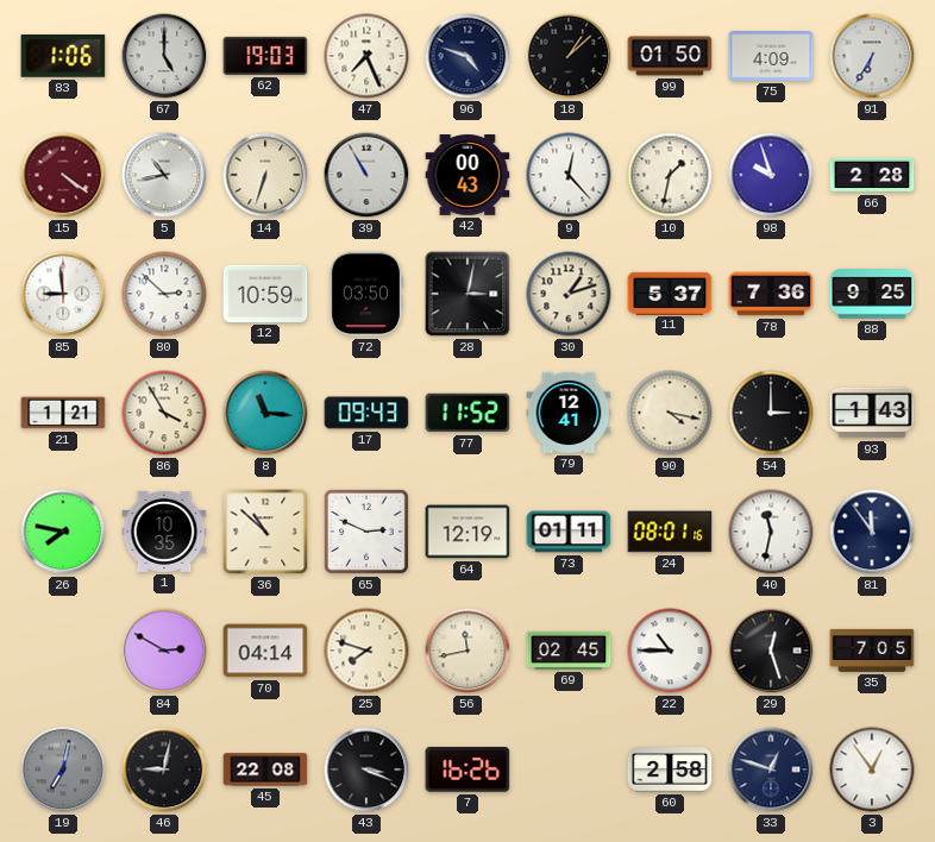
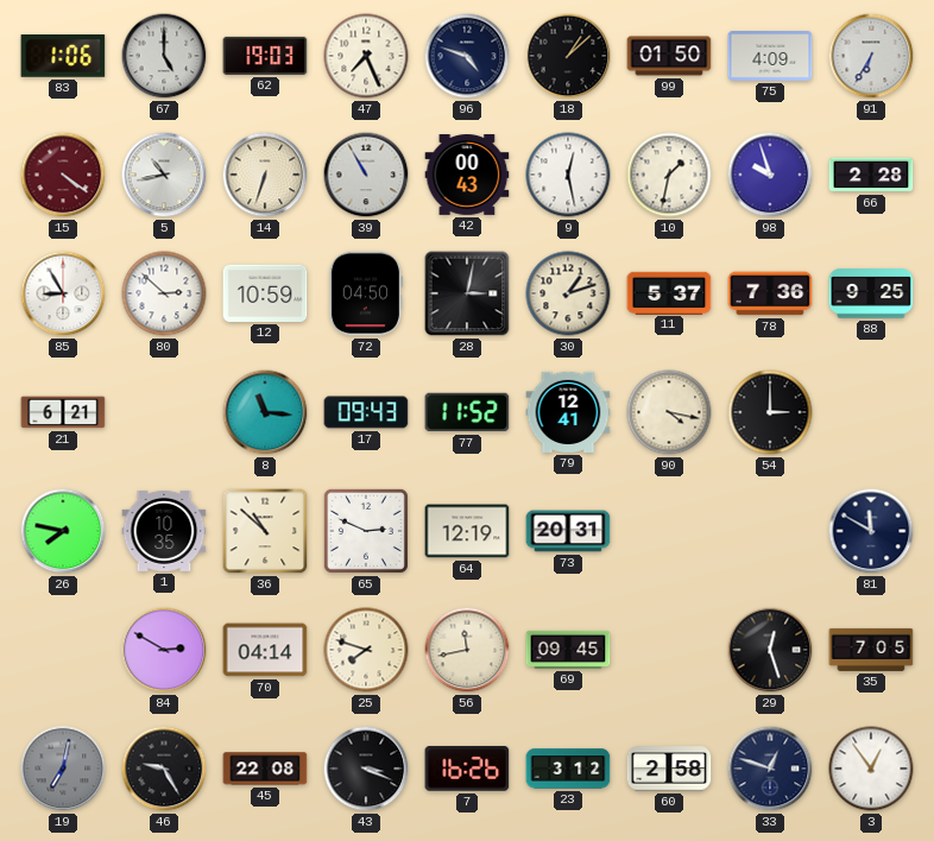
9: 12:23 -> 12:28 (568, 175)
85: 8:59 -> 8:55 (63, 293)
72: 03:50 -> 04:50 (366, 293)
21: 1:21 -> 6:21 (63, 412)
86: 3:55 -> none (164, 413)
93: 1:43 -> none (872, 413)
73: 01:11 -> 20:31 (568, 531)
24: 08:01 -> none (670, 532)
40: 11:32 -> none (771, 532)
81: 11:54 -> 11:50 (871, 531)
69: 02:45 -> 09:45 (568, 650)
22: 10:45 -> none (670, 651)
46: 9:02 -> 9:25 (164, 769)
23: none -> 3:12 (568, 769)
